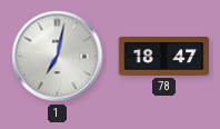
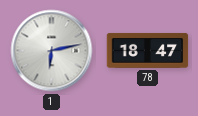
1: 7:02 -> 6:13 (52, 51)
